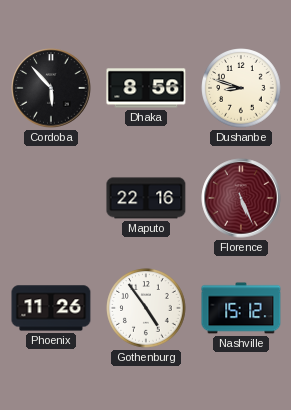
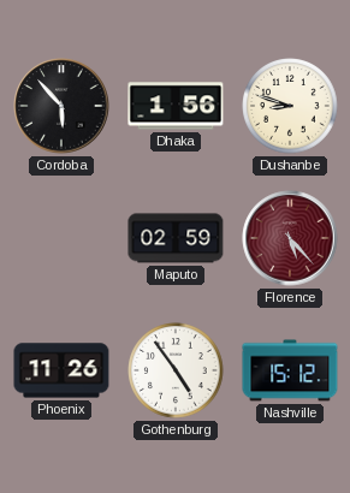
Dhaka: 8:56 -> 1:56 (176, 106)
Maputo: 22:16 -> 02:59 (176, 238)
Florence: 5:26 -> 5:23 (290, 238)
